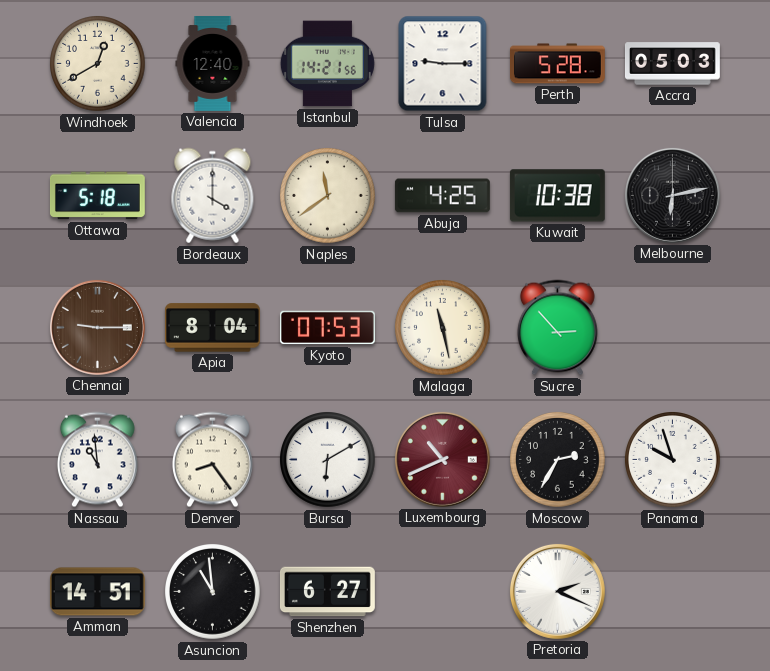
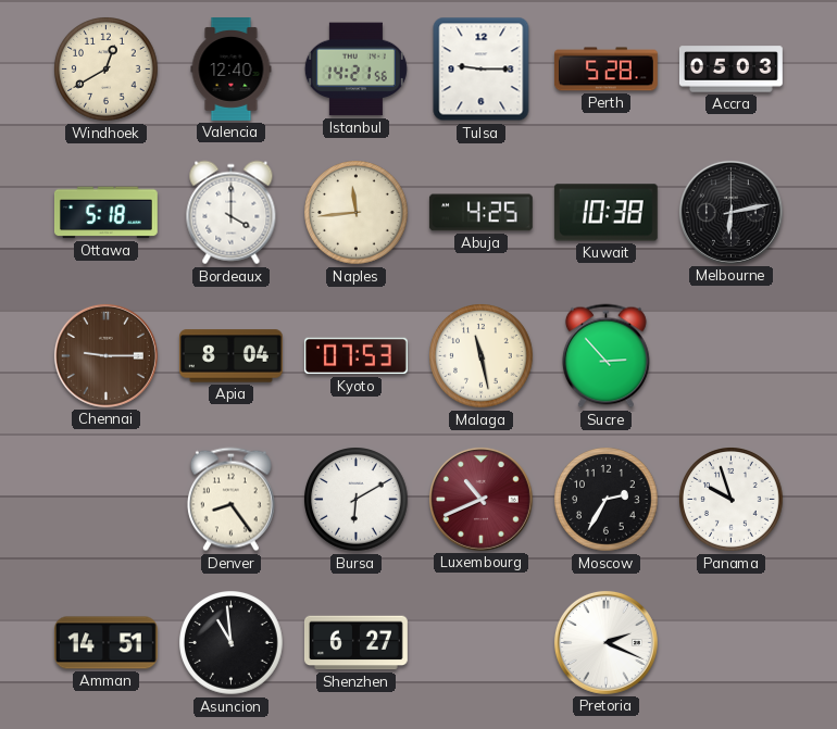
Naples: 11:39 -> 11:44 (357, 213)
Nassau: 10:59 -> none (97, 460)
